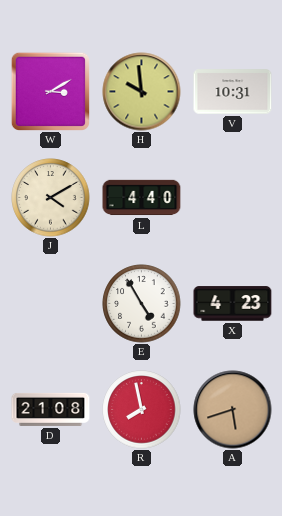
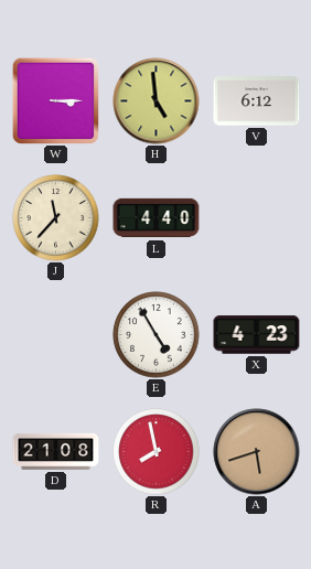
W: 3:10 -> 3:15 (55, 100)
H: 9:59 -> 4:59 (157, 101)
V: 10:31 -> 6:12 (257, 101)
J: 4:10 -> 11:37 (56, 218)
